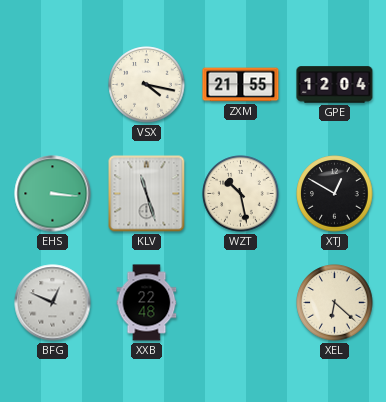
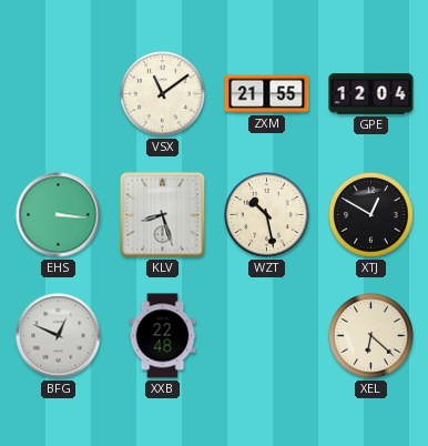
VSX: 4:17 -> 11:09 (163, 94)
KLV: 11:27 -> 8:27 (163, 215)
